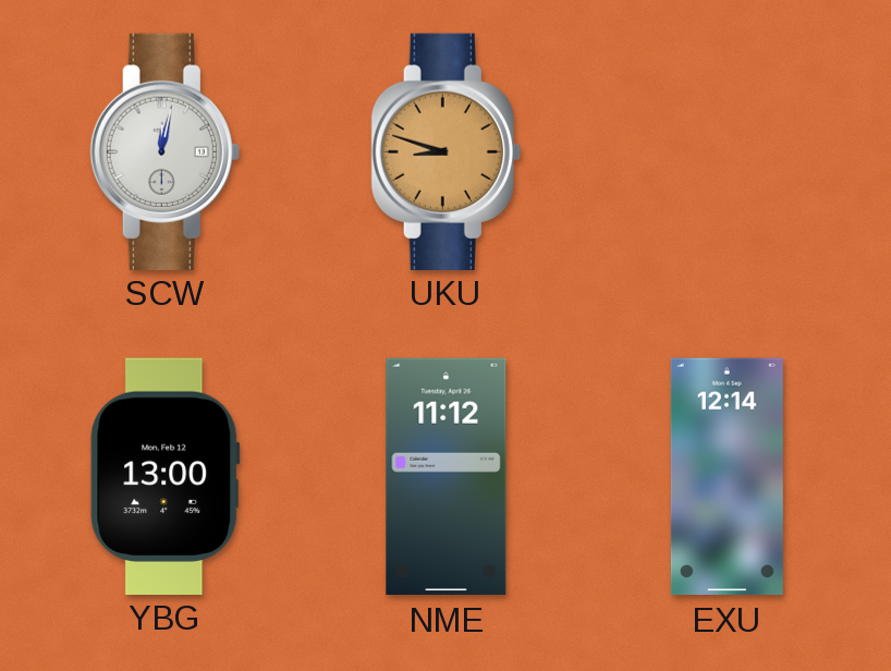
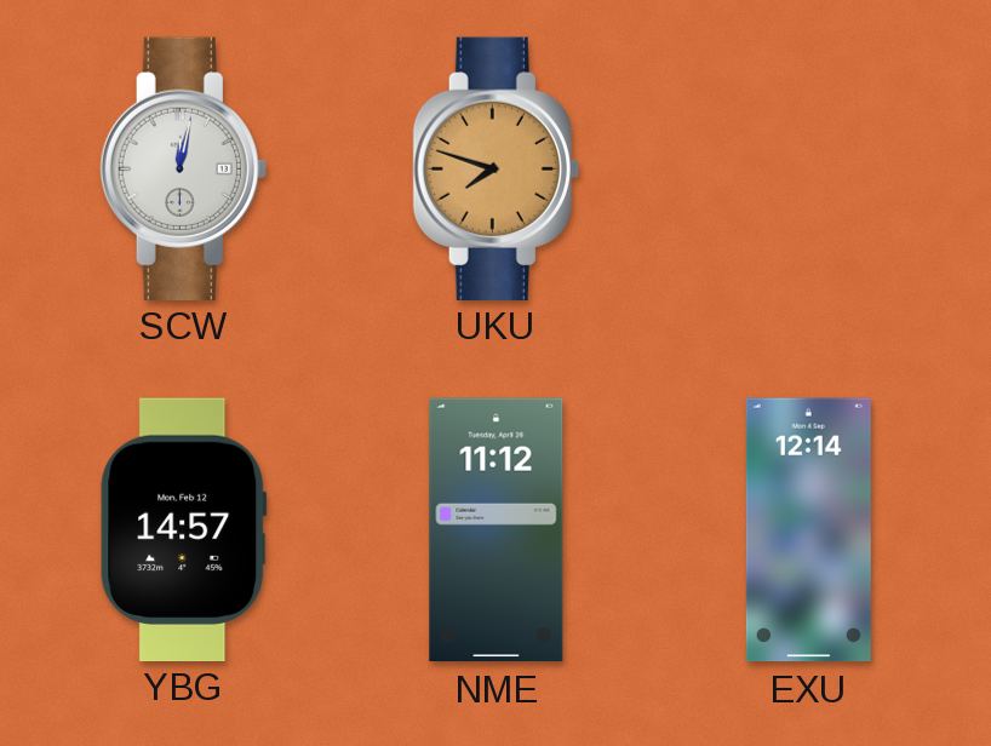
UKU: 8:48 -> 7:48 (495, 168)
YBG: 13:00 -> 14:57 (184, 529)
